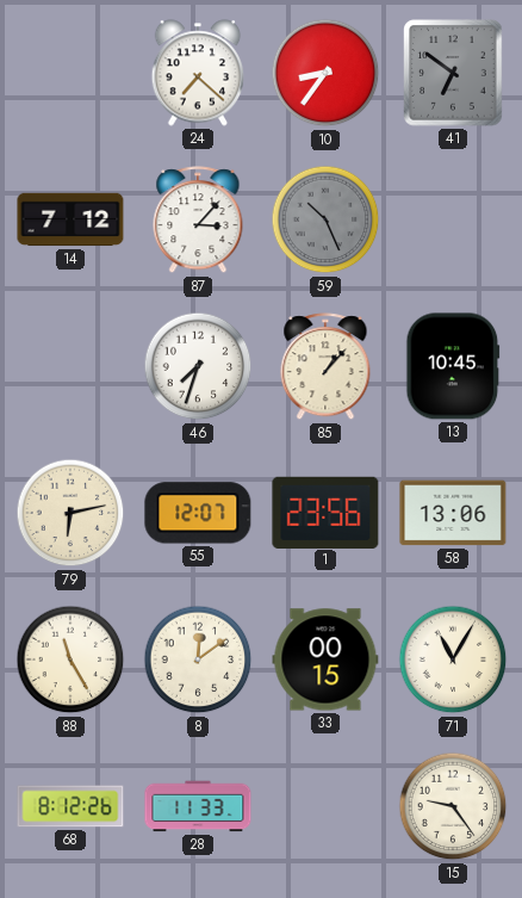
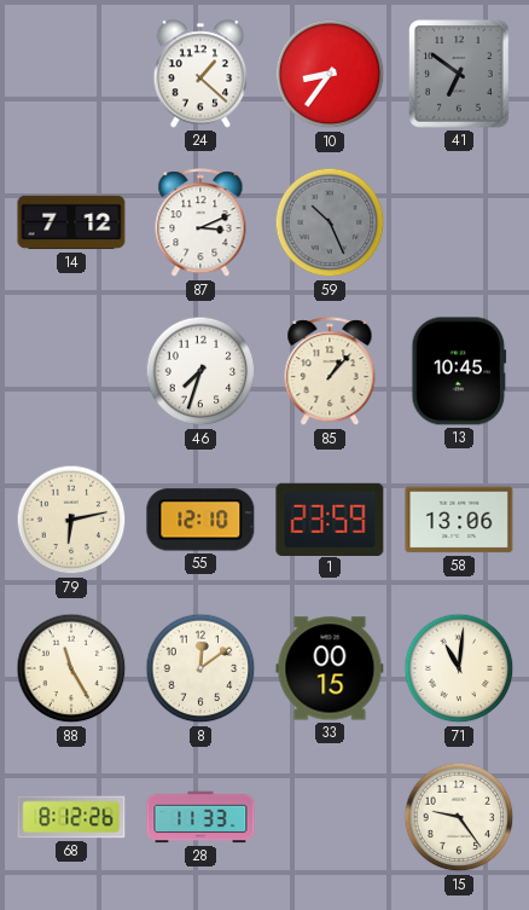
24: 7:22 -> 1:22 (200, 74)
87: 3:07 -> 3:11 (200, 224)
55: 12:07 -> 12:10 (200, 520)
1: 23:56 -> 23:59 (330, 518)
71: 11:05 -> 11:01 (459, 668)
